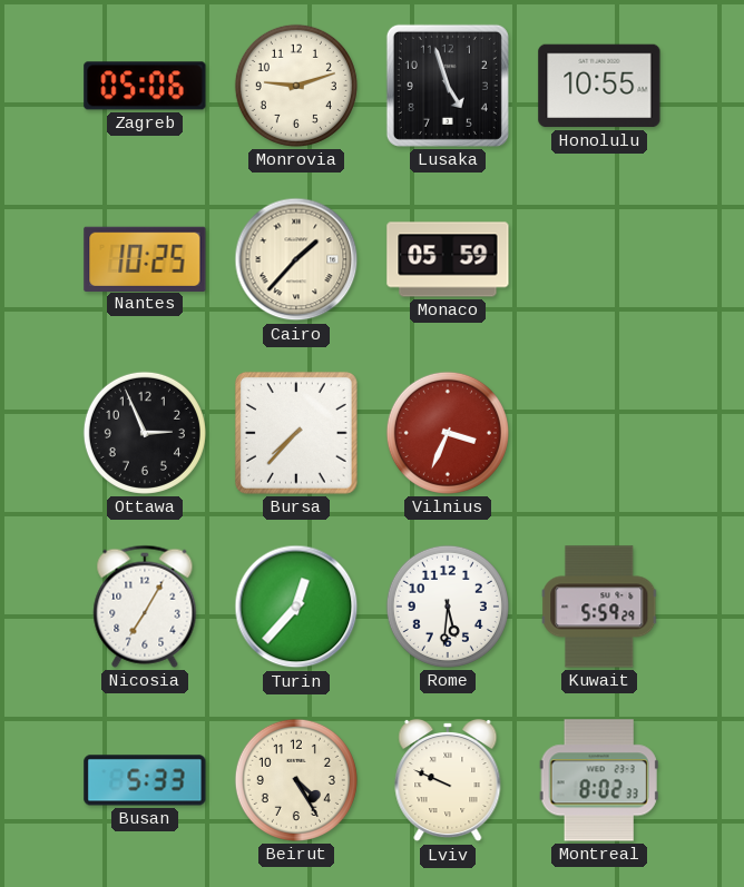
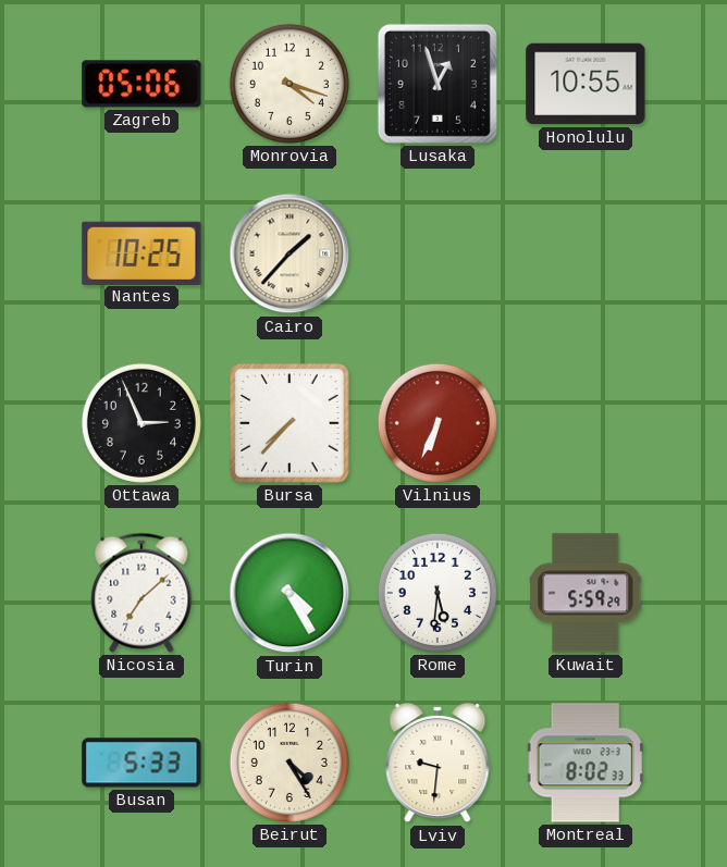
Monrovia: 9:12 -> 4:18 (289, 84)
Lusaka: 4:57 -> 12:57 (438, 84)
Monaco: 05:59 -> none (448, 259)
Vilnius: 3:34 -> 6:34 (438, 423)
Nicosia: 7:05 -> 7:08 (141, 593)
Turin: 12:37 -> 4:25 (289, 593)
Lviv: 9:49 -> 9:31 (438, 763)
